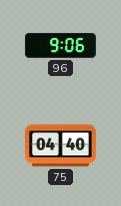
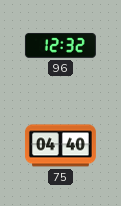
96: 9:06 -> 12:32 (60, 46)
